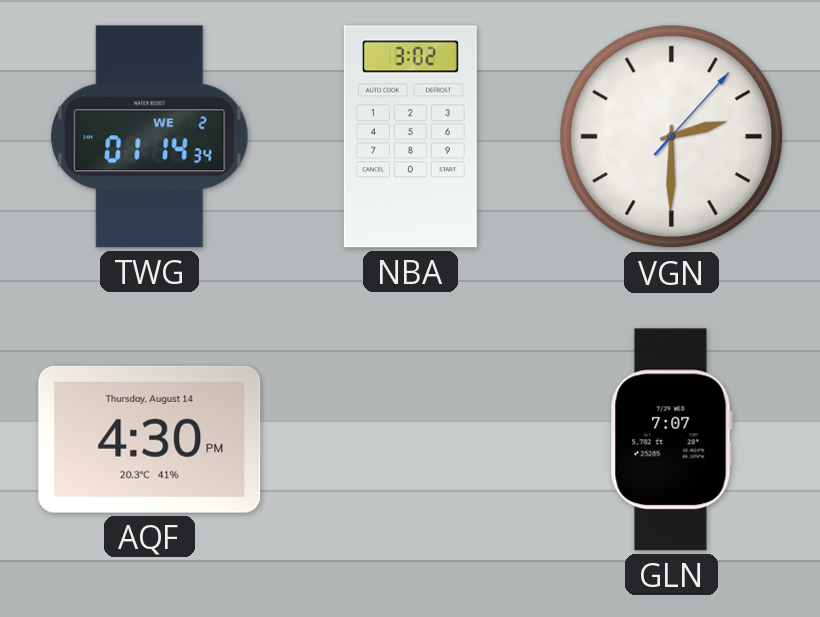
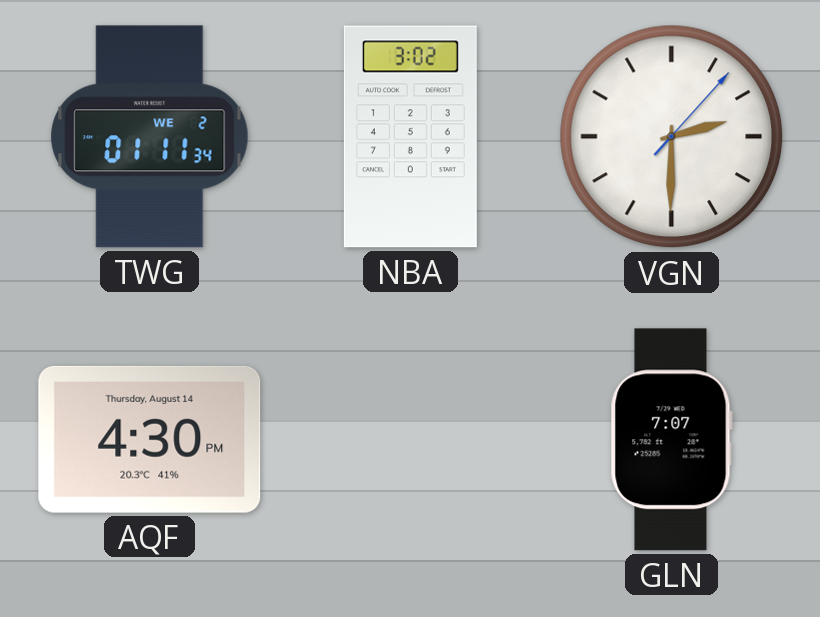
TWG: 01:14 -> 01:11 (150, 137)
